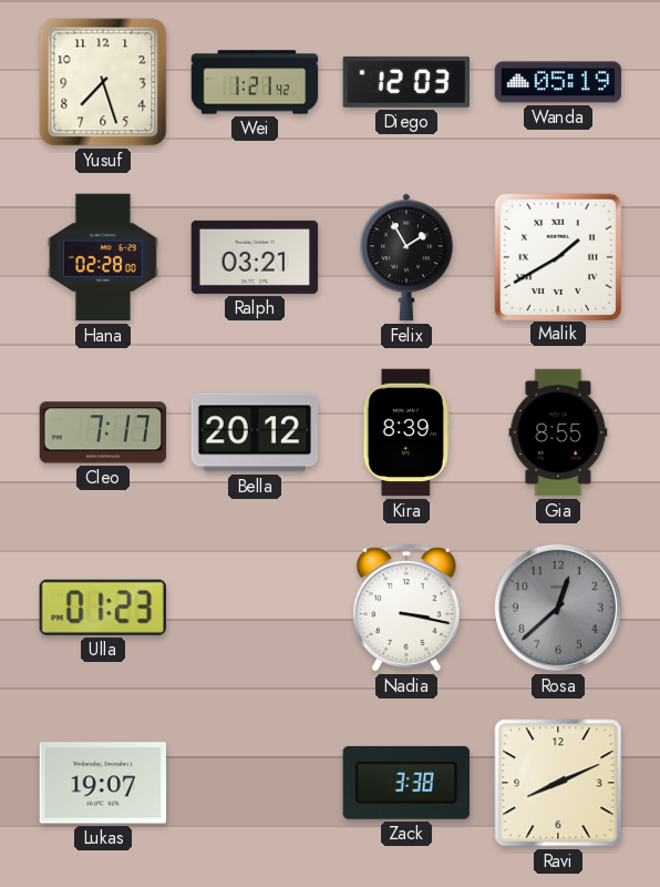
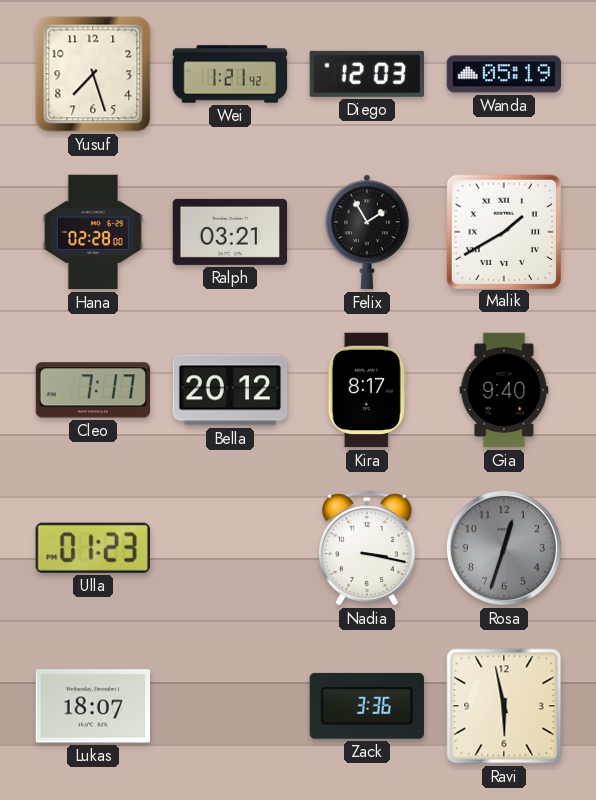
Kira: 8:39 -> 8:17 (367, 390)
Gia: 8:55 -> 9:40 (504, 390)
Rosa: 12:38 -> 12:33 (504, 548)
Lukas: 19:07 -> 18:07 (92, 706)
Zack: 3:38 -> 3:36 (367, 706)
Ravi: 8:11 -> 5:58 (504, 706)
